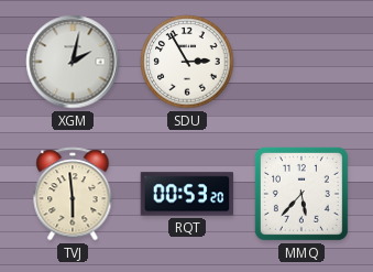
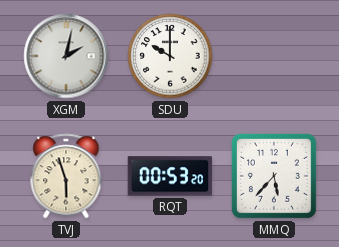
SDU: 2:55 -> 10:00 (170, 56)
TVJ: 5:59 -> 5:57 (66, 176)
